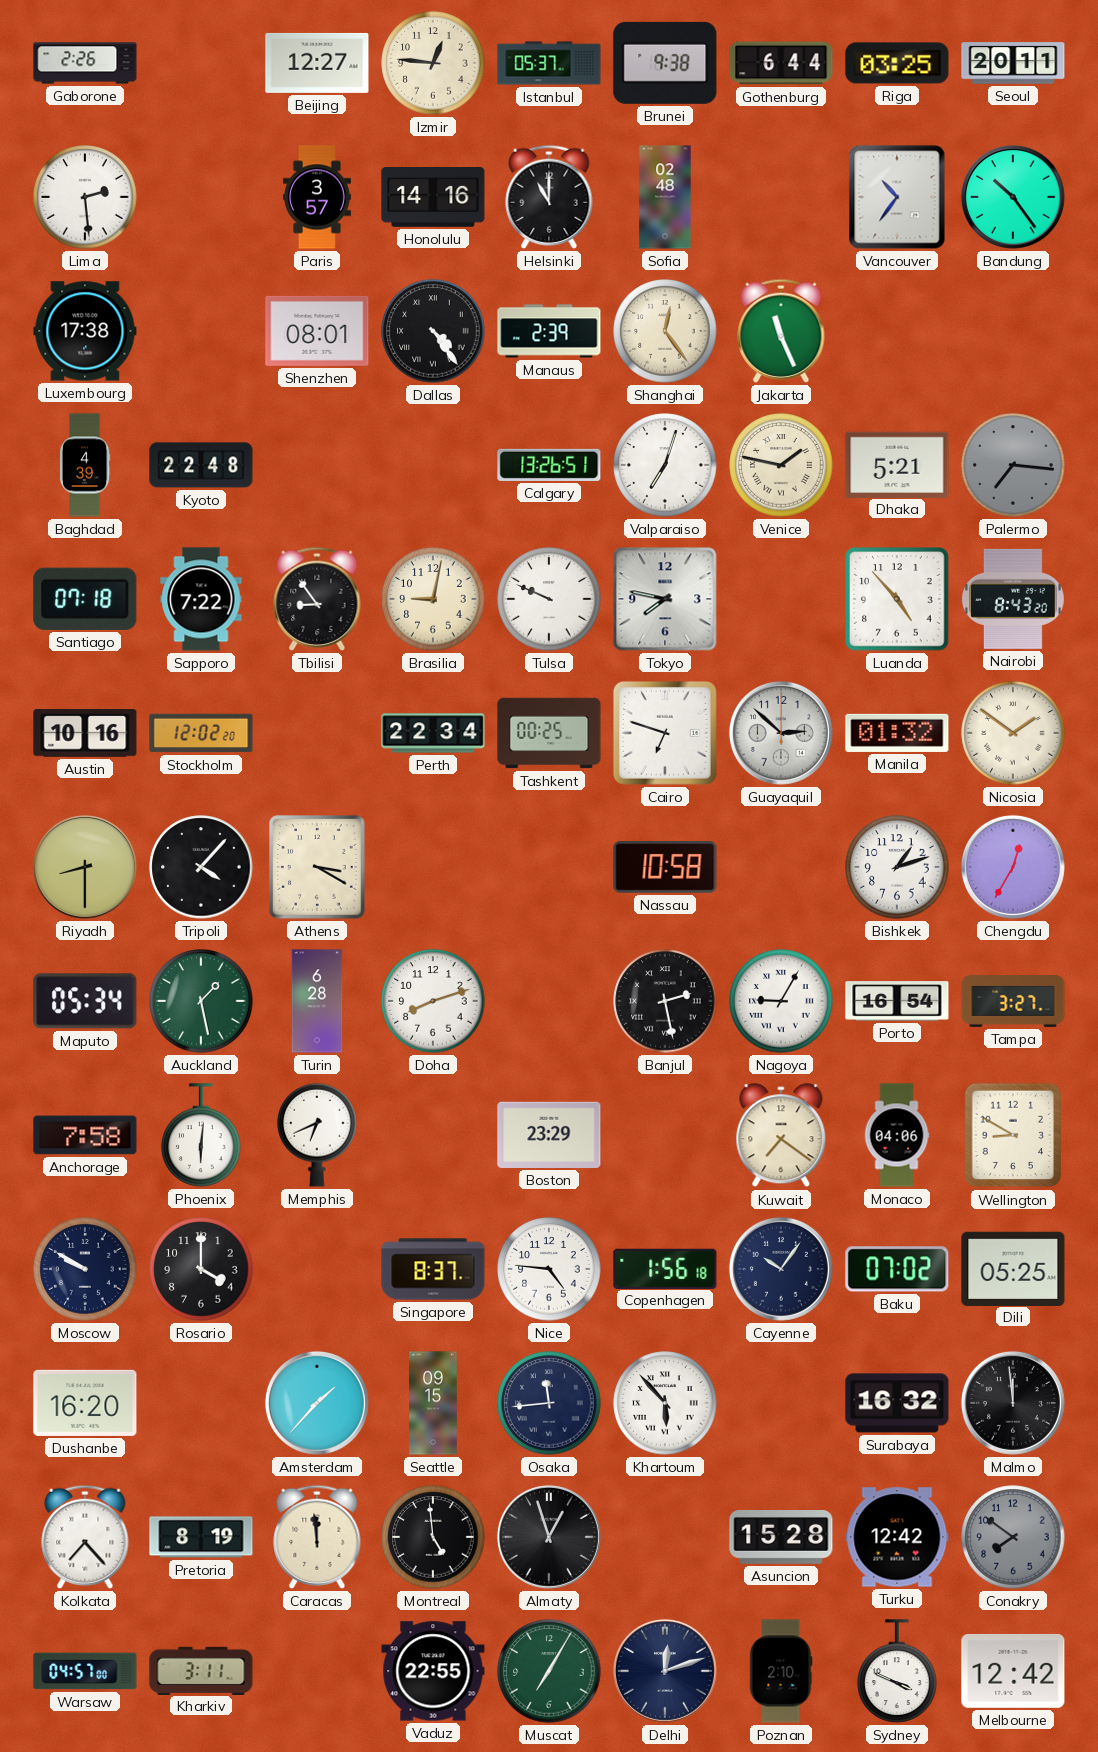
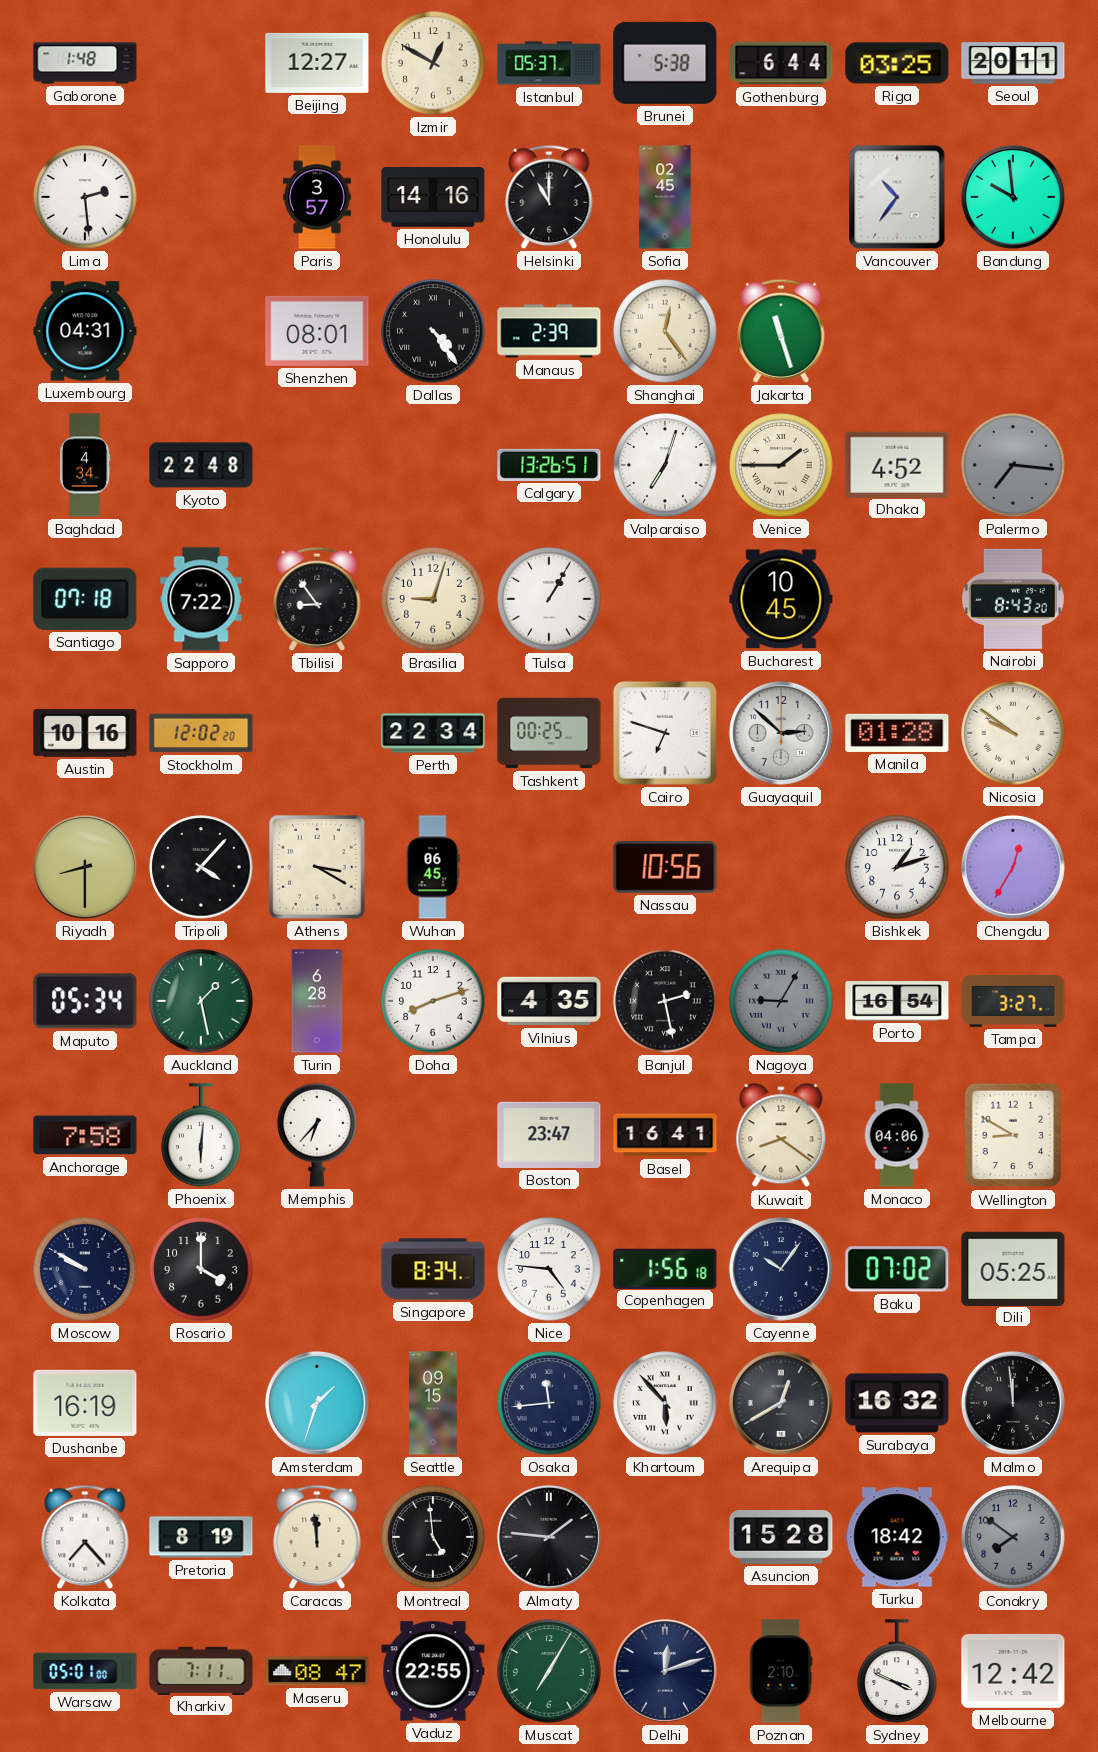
Gaborone: 2:26 -> 1:48 (85, 63)
Izmir: 12:46 -> 12:50 (433, 63)
Brunei: 9:38 -> 5:38 (665, 63)
Sofia: 02:48 -> 02:45 (665, 197)
Bandung: 10:24 -> 9:59 (1013, 197)
Luxembourg: 17:38 -> 04:31 (85, 331)
Jakarta: 11:26 -> 11:27 (781, 331)
Baghdad: 4:39 -> 4:34 (85, 465)
Venice: 1:47 -> 1:45 (781, 465)
Dhaka: 5:21 -> 4:52 (897, 464)
Brasilia: 9:02 -> 9:03 (433, 599)
Tulsa: 9:49 -> 1:05 (549, 599)
Tokyo: 7:47 -> none (665, 599)
Bucharest: none -> 10:45 (781, 599)
Luanda: 4:53 -> none (897, 599)
Manila: 01:32 -> 01:28 (897, 733)
Nicosia: 1:51 -> 9:51 (1013, 733)
Wuhan: none -> 06:45 (433, 867)
Nassau: 10:58 -> 10:56 (665, 867)
Vilnius: none -> 4:35 (549, 1001)
Nagoya dial: white -> grey (781, 1001)
Memphis: 6:41 -> 6:37 (317, 1135)
Boston: 23:29 -> 23:47 (549, 1135)
Basel: none -> 16:41 (665, 1135)
Kuwait: 7:21 -> 8:21 (781, 1136)
Singapore: 8:37 -> 8:34 (433, 1269)
Dushanbe: 16:20 -> 16:19 (85, 1403)
Amsterdam: 1:37 -> 1:33 (317, 1403)
Arequipa: none -> 12:40 (781, 1403)
Almaty: 12:57 -> 1:46 (549, 1537)
Turku: 12:42 -> 18:42 (897, 1537)
Warsaw: 04:57 -> 05:01 (85, 1671)
Kharkiv: 3:11 -> 7:11 (201, 1670)
Maseru: none -> 08:47 (317, 1671)
